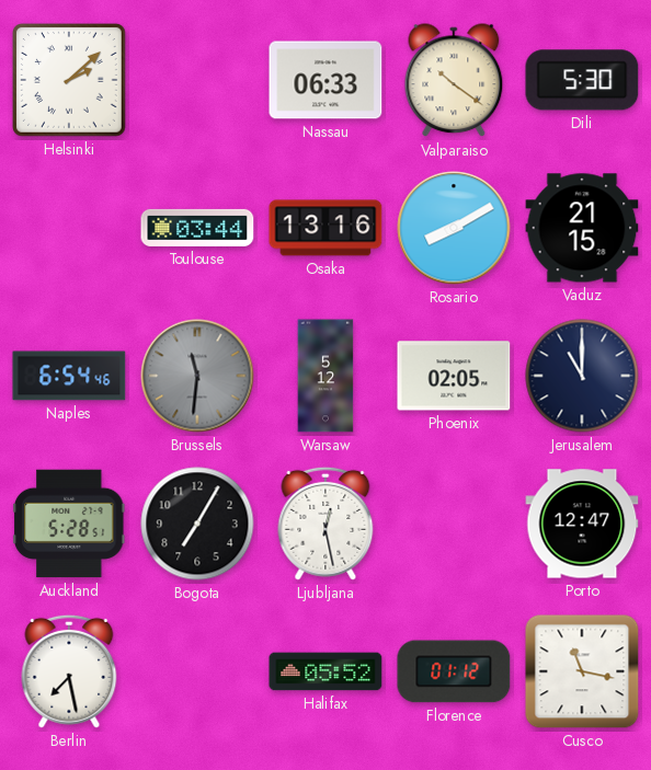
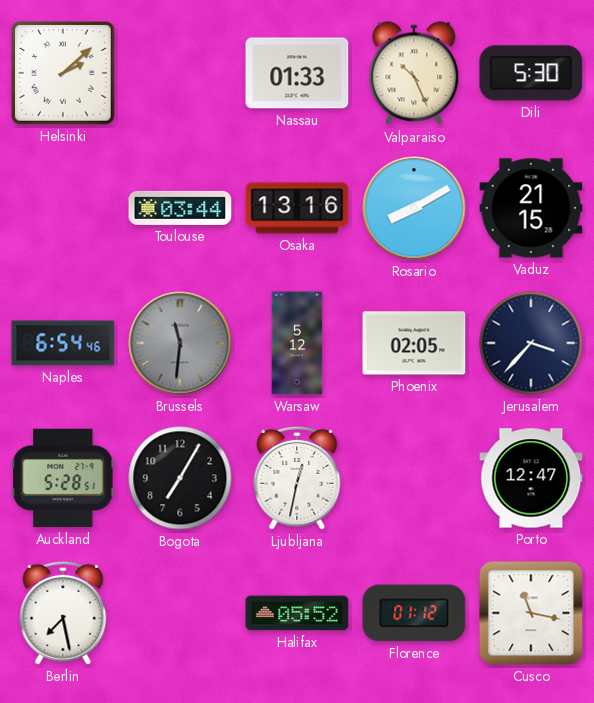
Nassau: 06:33 -> 01:33 (297, 73)
Valparaiso: 10:21 -> 10:26 (414, 74)
Jerusalem: 11:00 -> 3:37 (531, 343)
Ljubljana: 12:28 -> 12:32 (297, 478)
